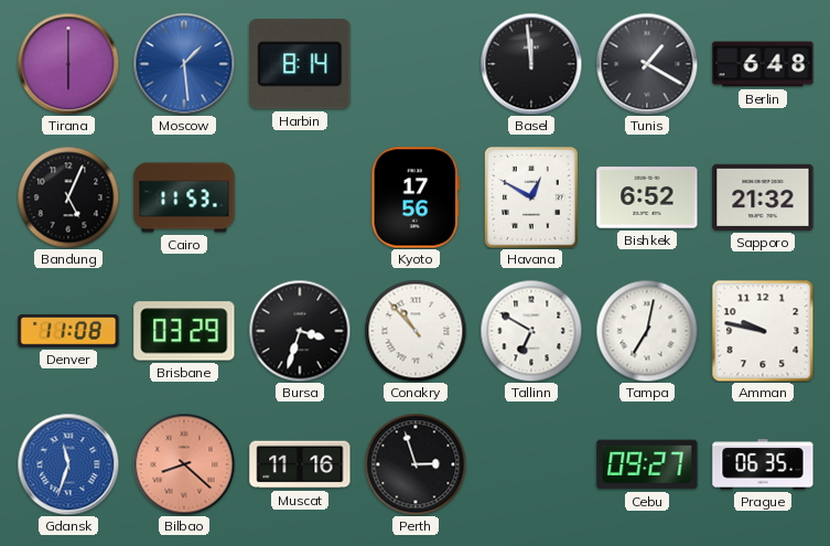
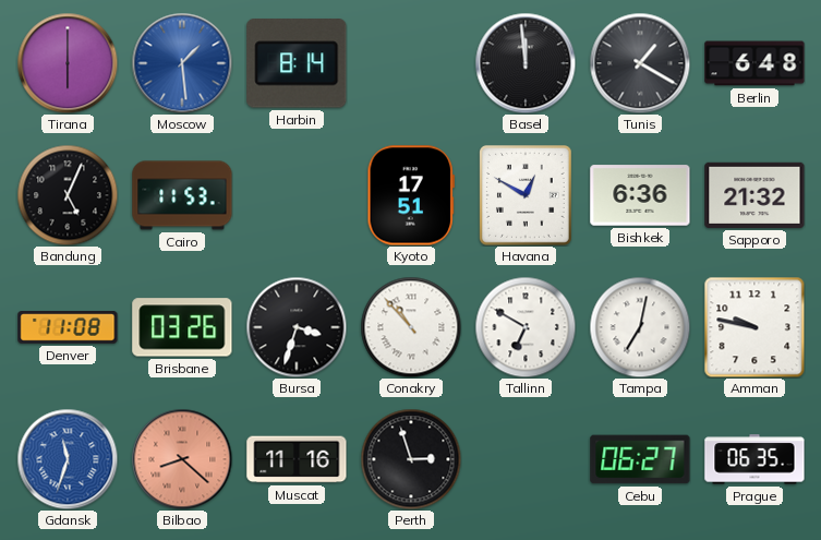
Kyoto: 17:56 -> 17:51 (410, 195)
Bishkek: 6:52 -> 6:36 (640, 195)
Brisbane: 03:29 -> 03:26 (182, 327)
Cebu: 09:27 -> 06:27 (640, 459)
